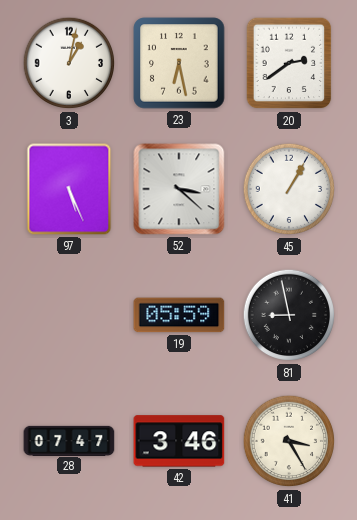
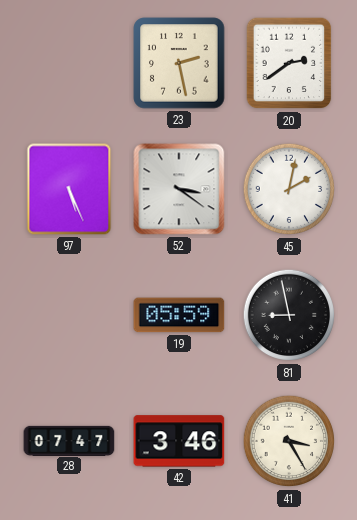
3: 1:02 -> none (69, 63)
23: 6:28 -> 2:28 (179, 63)
52: 3:22 -> 3:21 (179, 189)
45: 1:05 -> 2:02 (289, 189)
